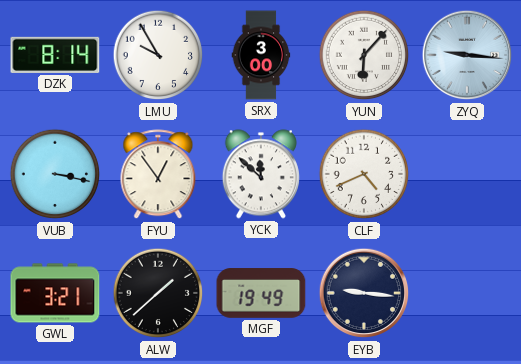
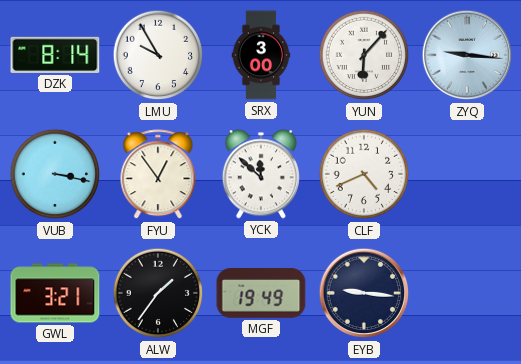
ALW: 1:38 -> 1:36 (158, 293)
